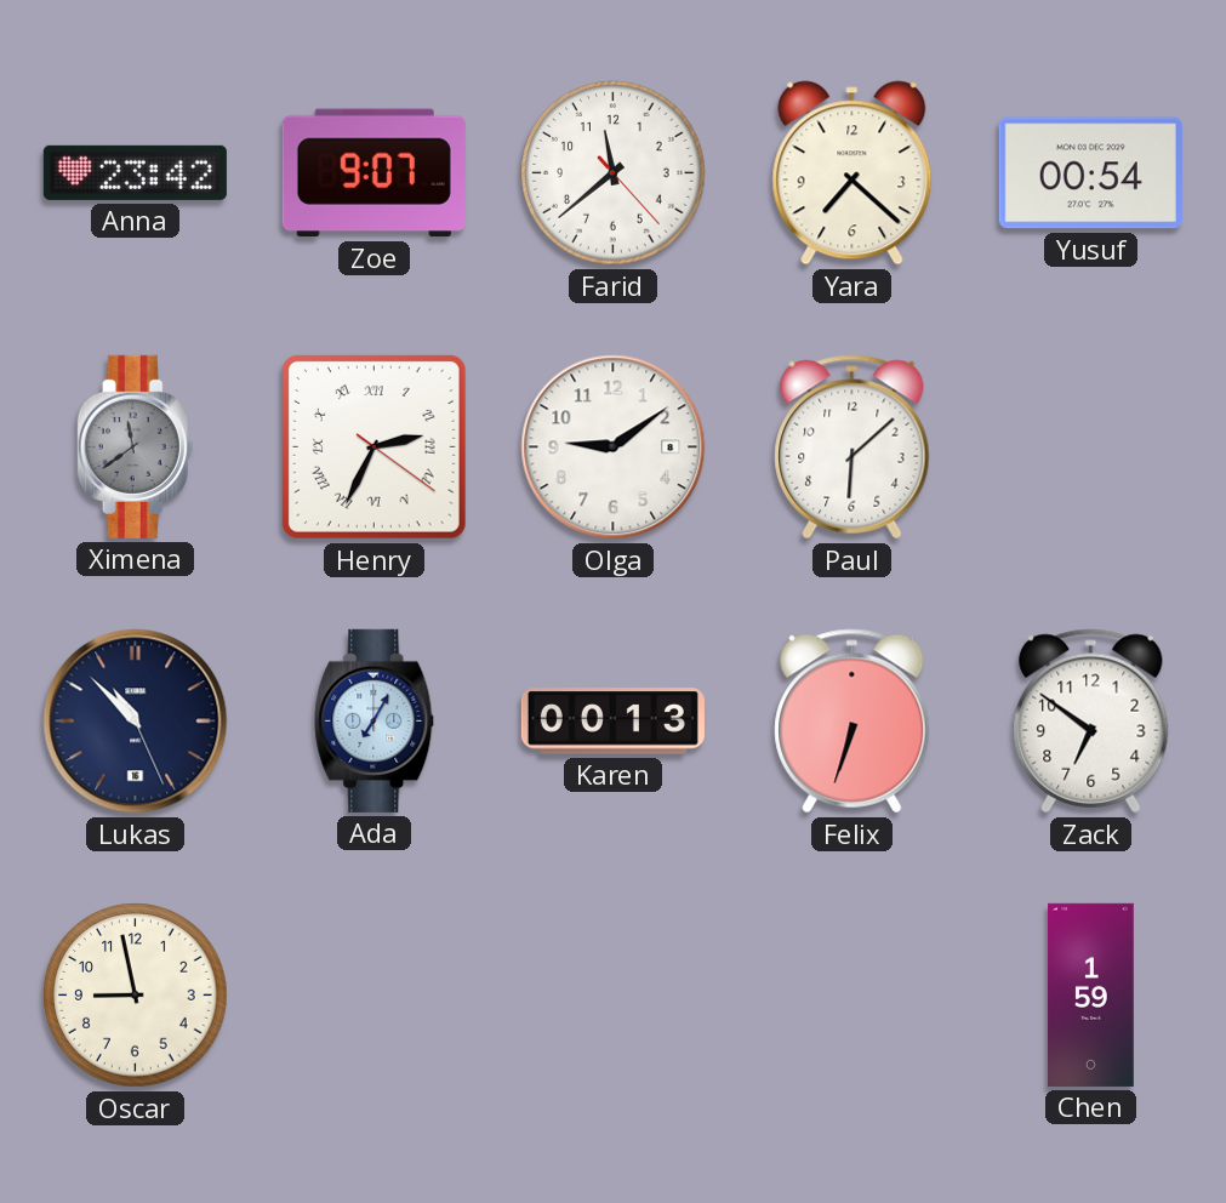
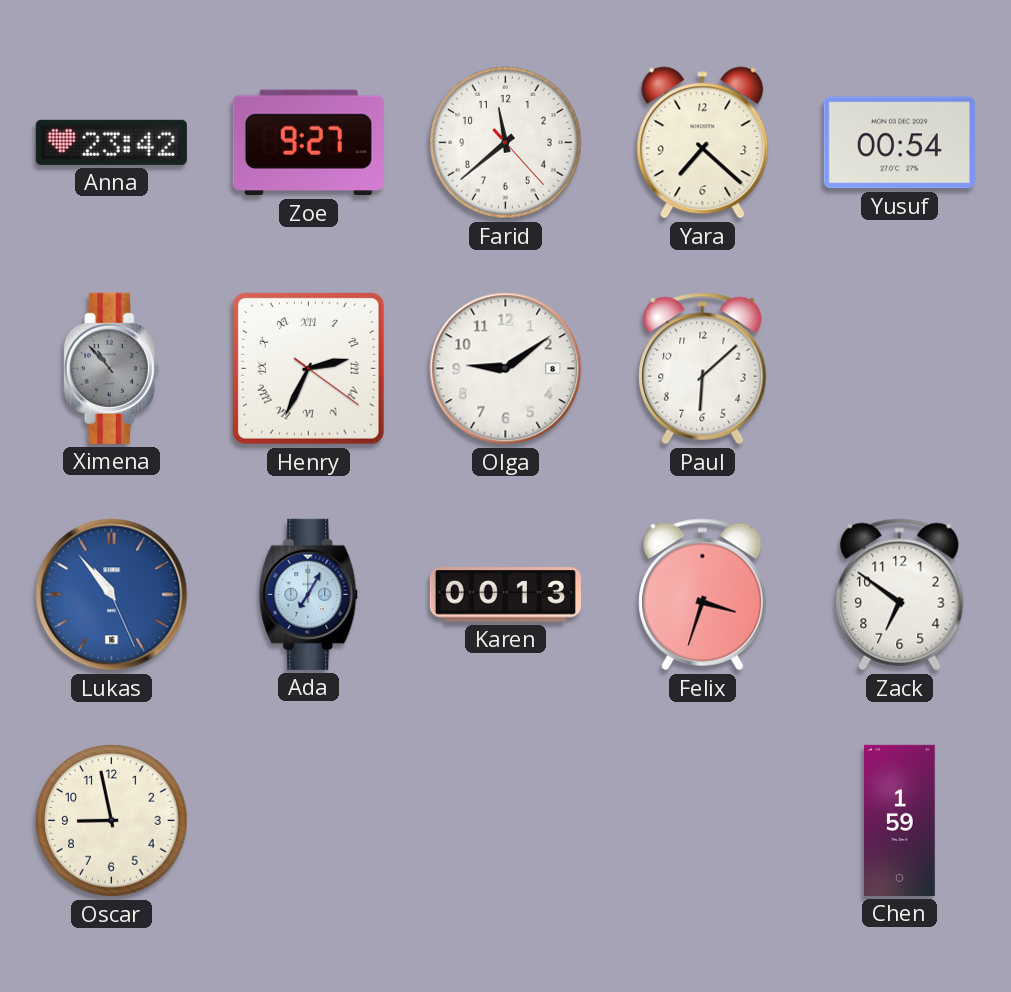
Zoe: 9:07 -> 9:27 (308, 143)
Ximena: 11:39 -> 10:53 (112, 368)
Lukas: 10:52 -> 10:53 (112, 595)
Lukas dial: navy -> blue (112, 595)
Felix: 6:33 -> 3:33 (703, 595)
